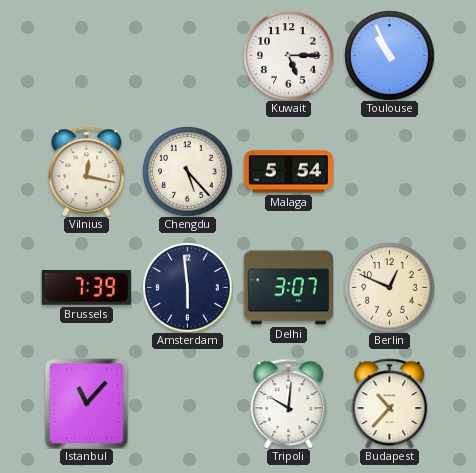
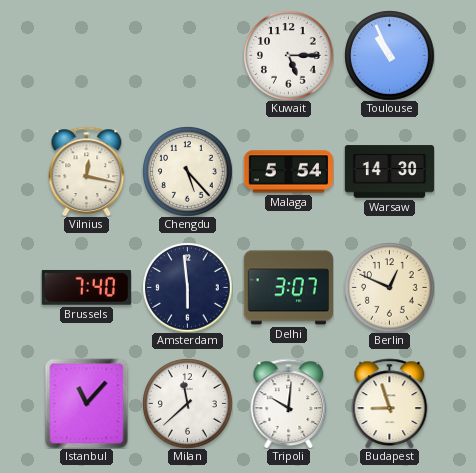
Warsaw: none -> 14:30 (389, 172)
Brussels: 7:39 -> 7:40 (86, 287)
Milan: none -> 11:38 (187, 403)
Budapest: 10:37 -> 8:57 (390, 403)
